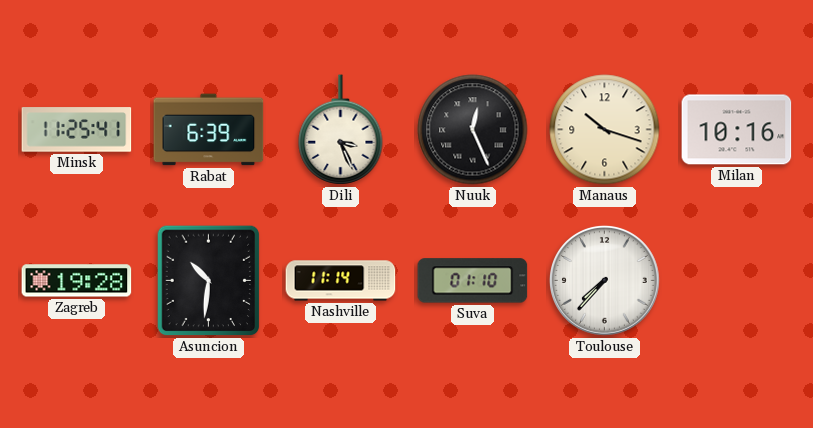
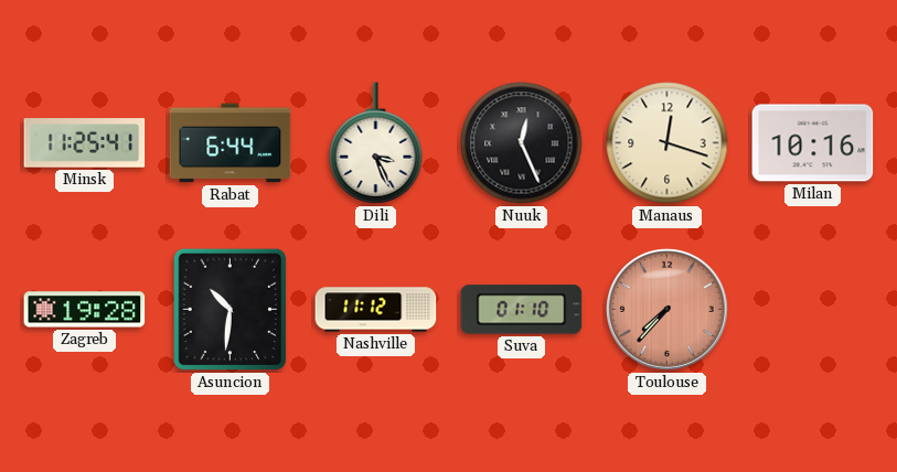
Rabat: 6:39 -> 6:44 (231, 143)
Manaus: 10:18 -> 12:18 (668, 143)
Nashville: 11:14 -> 11:12 (376, 310)
Toulouse dial: white -> salmon (666, 309)
